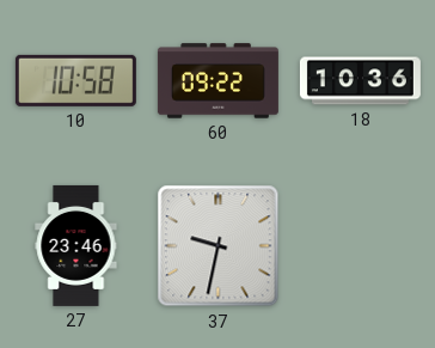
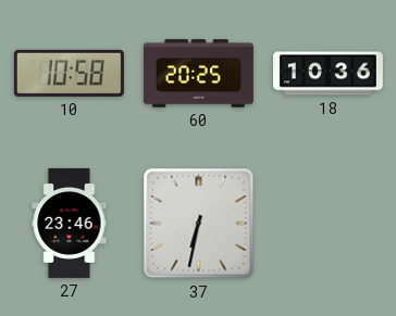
60: 09:22 -> 20:25 (198, 74)
37: 9:32 -> 6:32 (199, 224)
